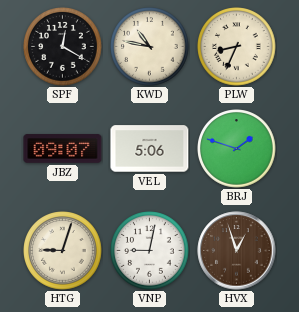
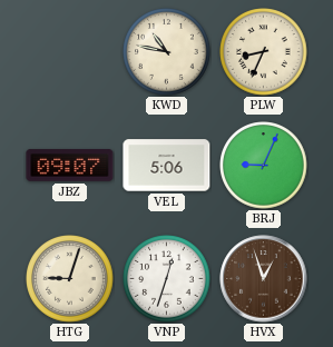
SPF: 12:20 -> none (63, 47)
BRJ: 1:48 -> 9:04 (264, 166)
VNP: 9:02 -> 12:33 (167, 279)
